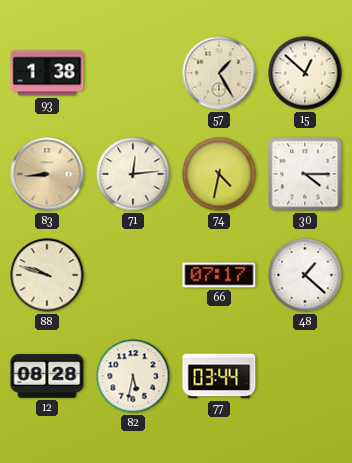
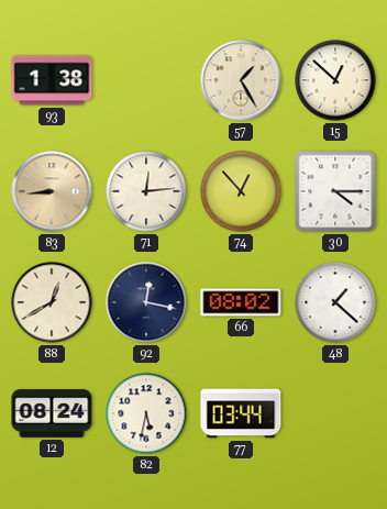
74: 4:32 -> 12:53 (241, 191)
88: 9:48 -> 12:40 (52, 302)
92: none -> 12:17 (146, 302)
66: 07:17 -> 08:02 (241, 302)
12: 08:28 -> 08:24 (52, 413)
